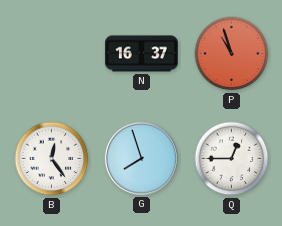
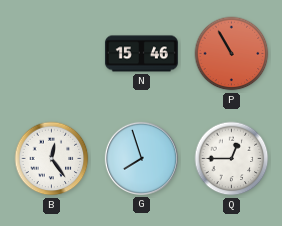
N: 16:37 -> 15:46 (141, 54)
P: 10:57 -> 10:55 (232, 54)
